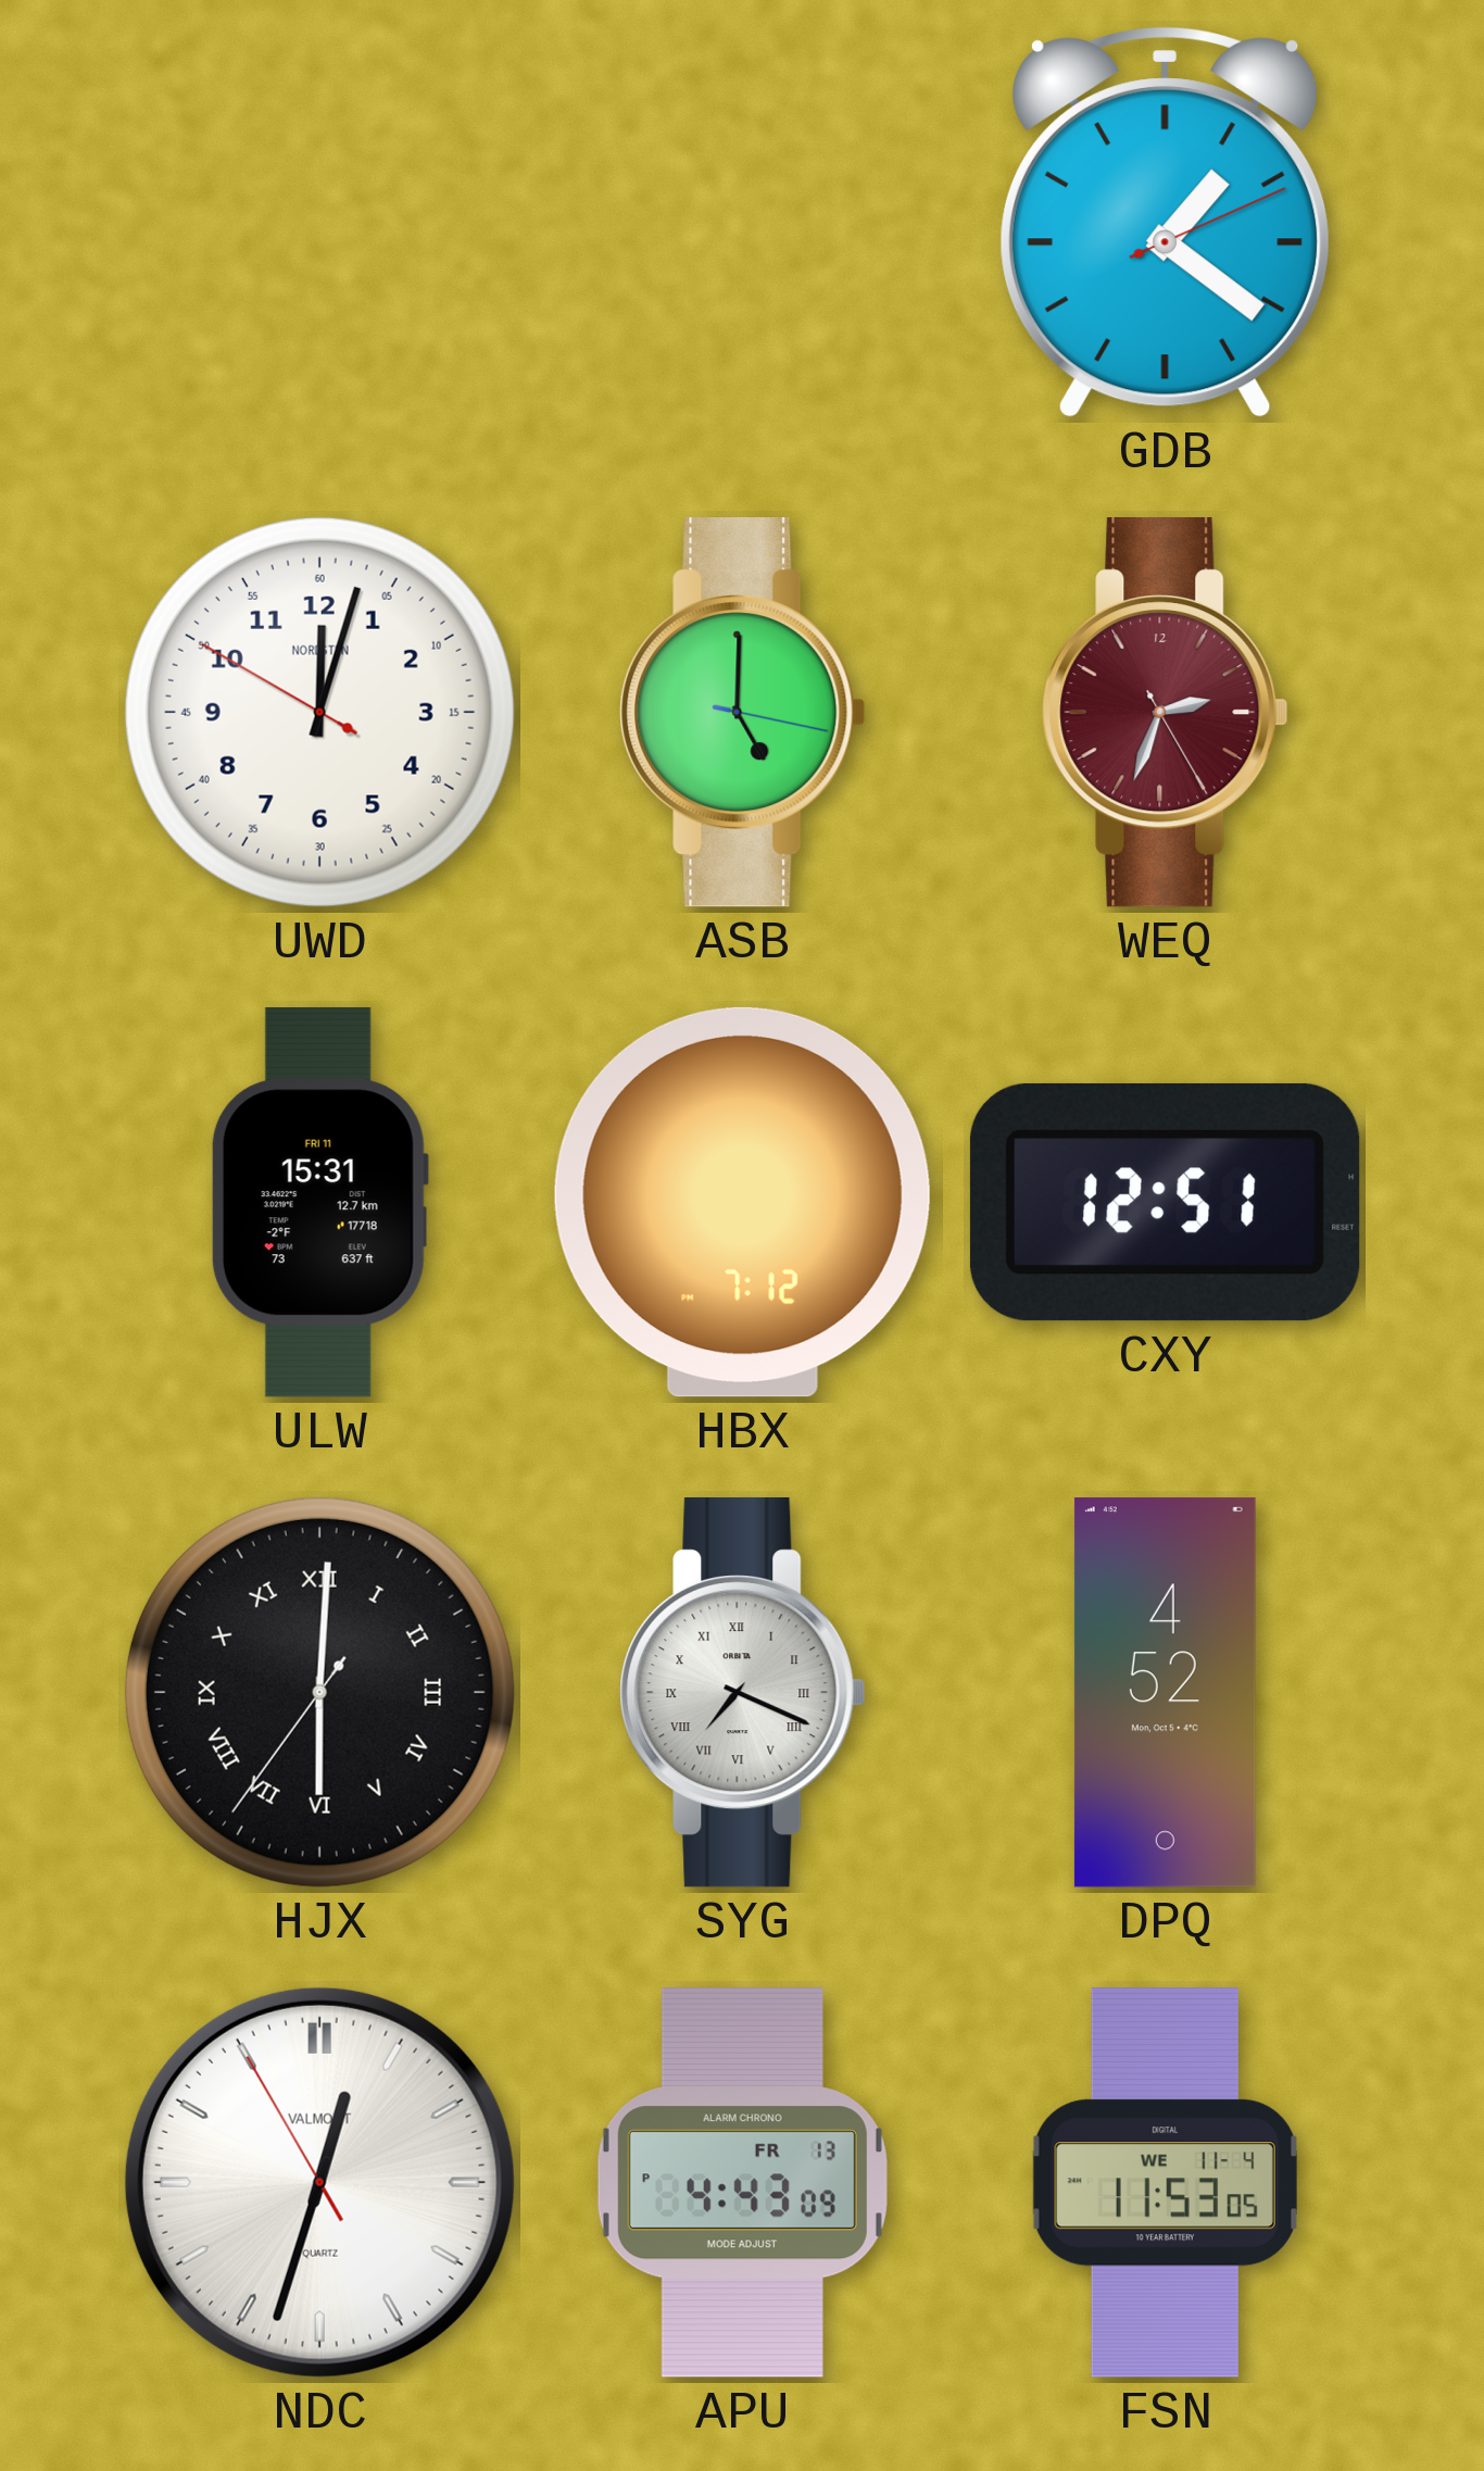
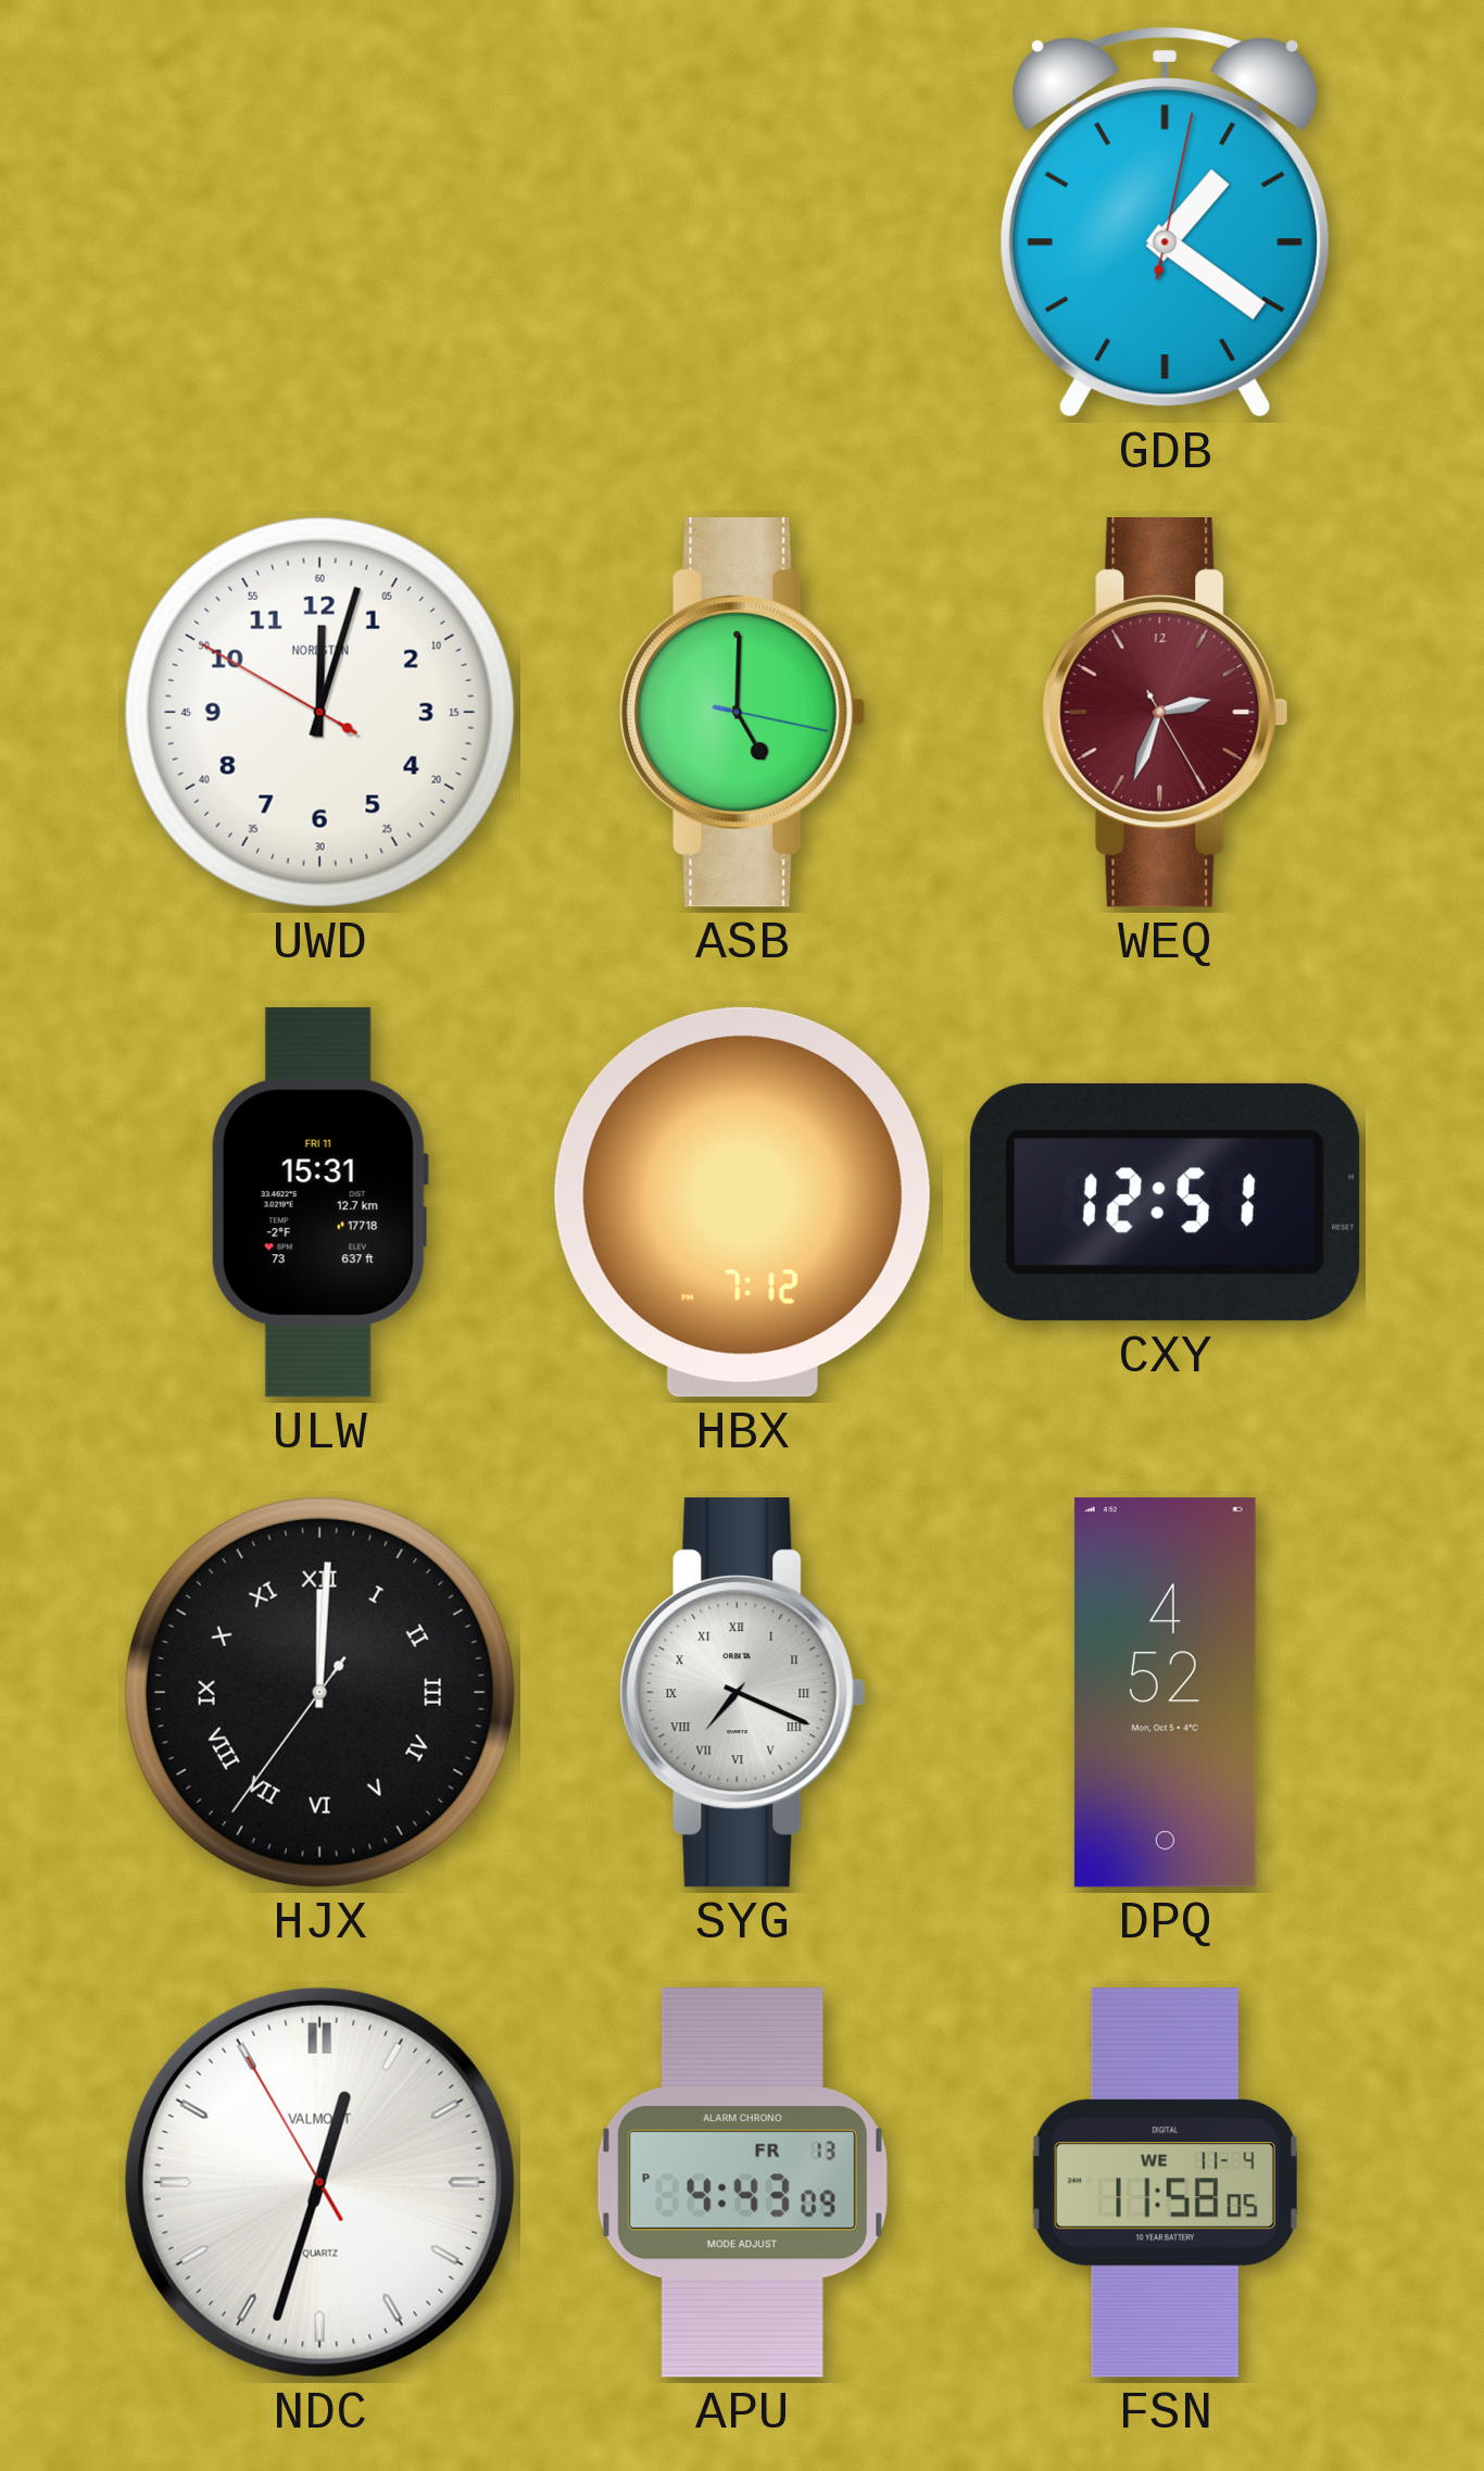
GDB: 1:21:11 -> 1:21:02 (1165, 223)
HJX: 6:00 -> 12:00 (319, 1692)
FSN: 11:53 -> 11:58 (1165, 2183)
